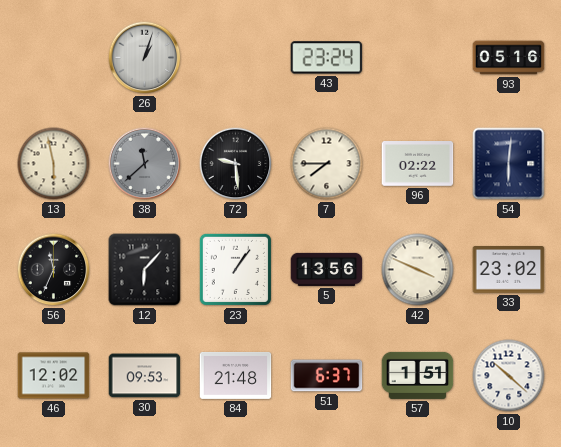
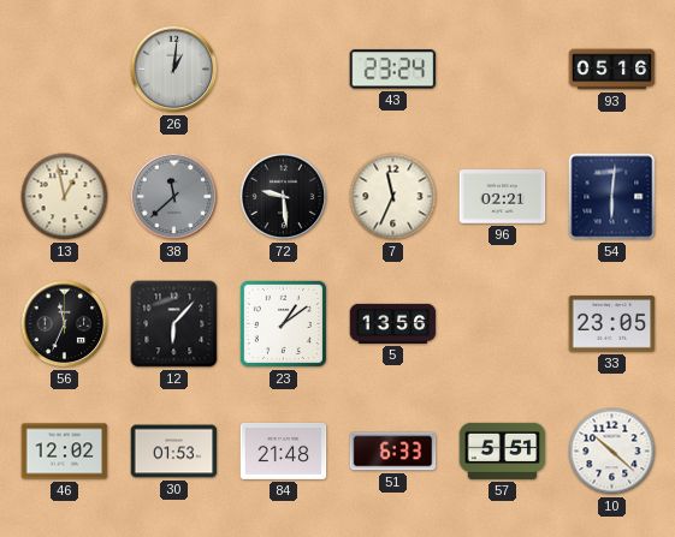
26: 1:03 -> 1:01 (174, 70)
13: 5:58 -> 12:58 (65, 197)
7: 7:45 -> 11:34 (393, 197)
96: 02:22 -> 02:21 (503, 197)
23: 1:06 -> 1:09 (283, 323)
42: 3:49 -> none (418, 270)
33: 23:02 -> 23:05 (612, 324)
30: 09:53 -> 01:53 (174, 452)
51: 6:37 -> 6:33 (393, 452)
57: 1:51 -> 5:51 (503, 451)
